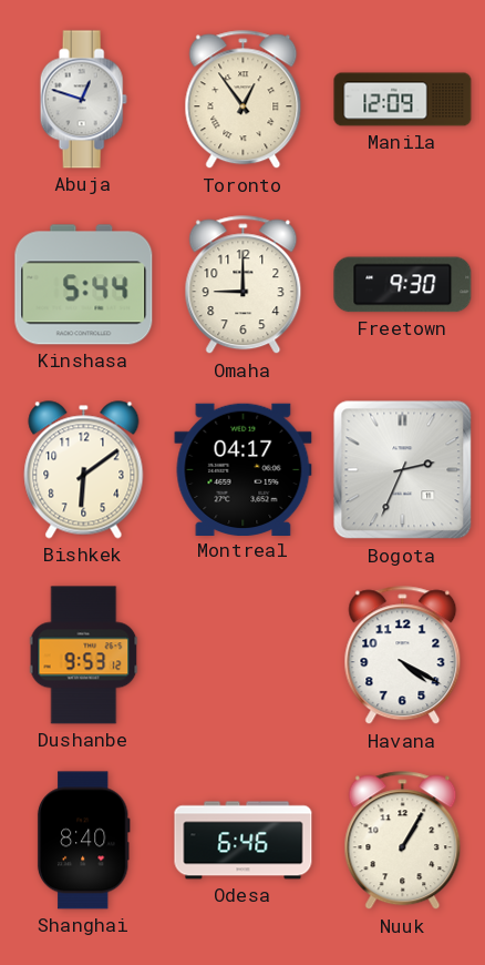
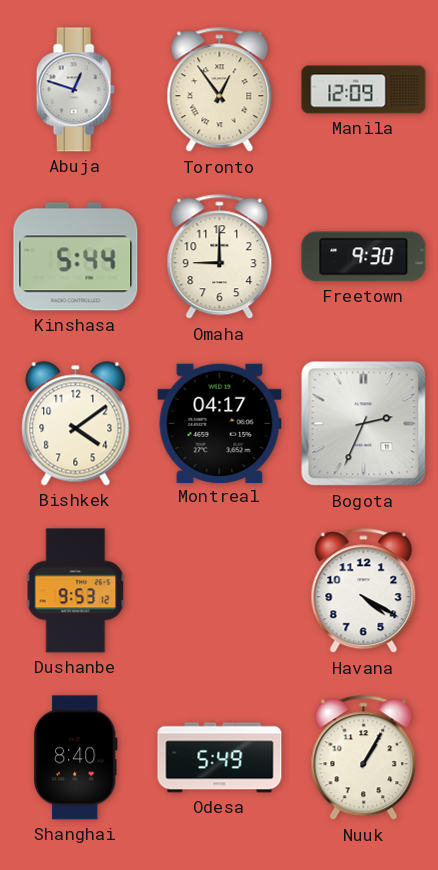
Bishkek: 6:09 -> 4:09 (76, 424)
Odesa: 6:46 -> 5:49 (220, 758)
